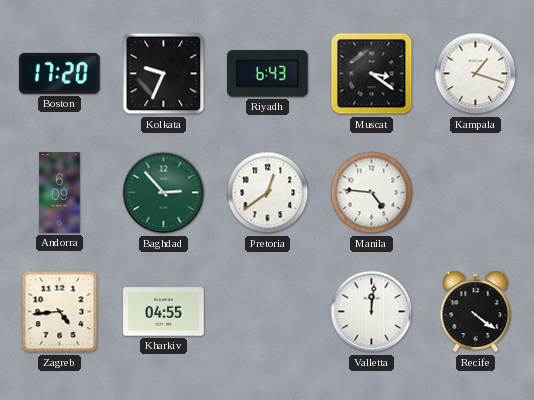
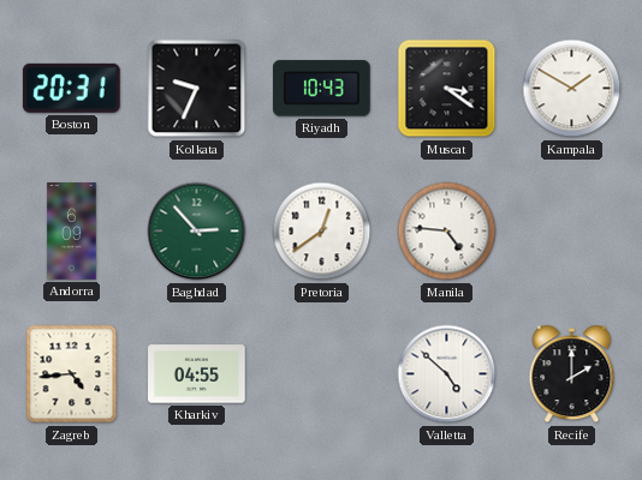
Boston: 17:20 -> 20:31 (71, 88)
Riyadh: 6:43 -> 10:43 (322, 89)
Kampala: 1:18 -> 1:50 (572, 89)
Valletta: 12:01 -> 4:52 (447, 374)
Recife: 4:21 -> 2:00 (572, 374)
